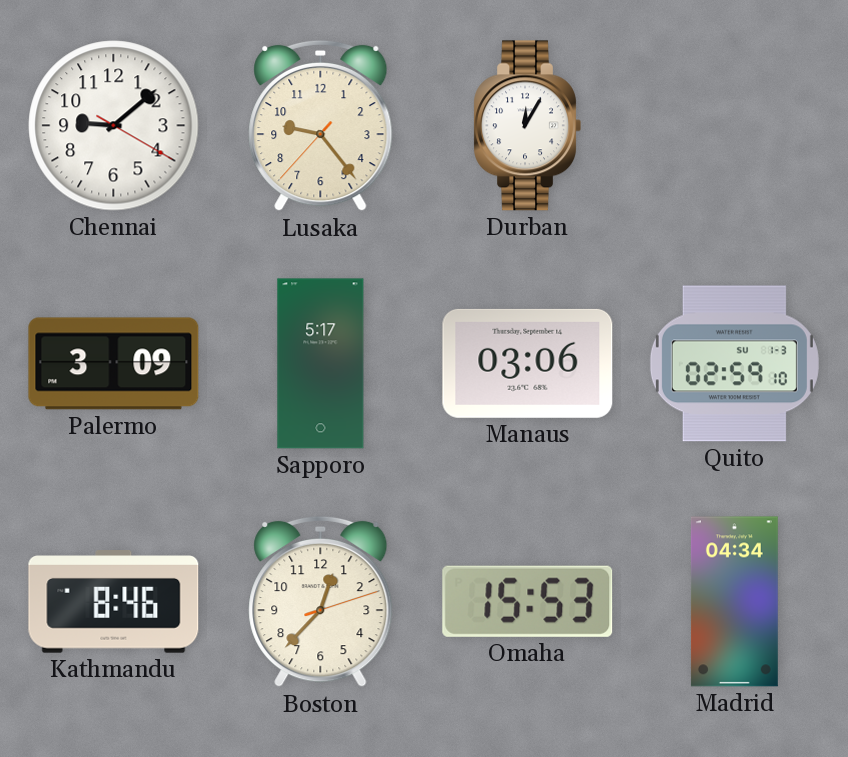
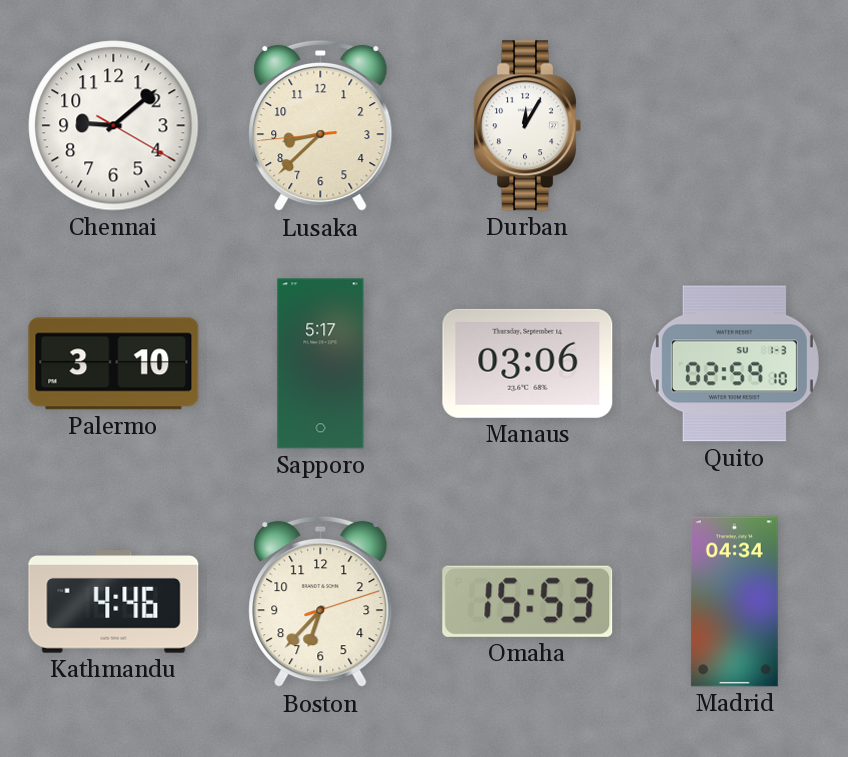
Lusaka: 9:23 -> 8:37 (321, 126)
Palermo: 3:09 -> 3:10 (114, 364)
Kathmandu: 8:46 -> 4:46 (114, 602)
Boston: 12:37 -> 6:37 (321, 602)
